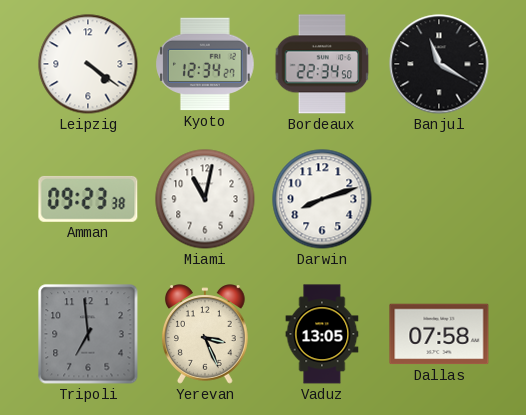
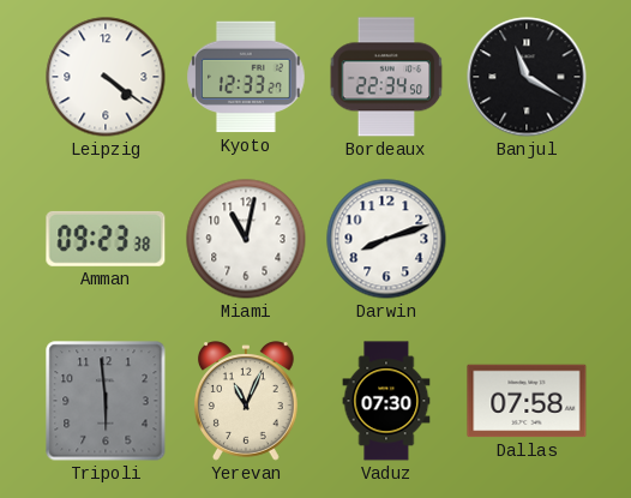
Kyoto: 12:34 -> 12:33 (246, 77)
Tripoli: 6:59 -> 5:59 (106, 401)
Yerevan: 3:26 -> 11:04 (247, 401)
Vaduz: 13:05 -> 07:30 (386, 401)
